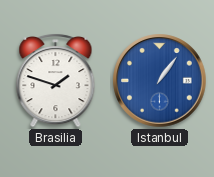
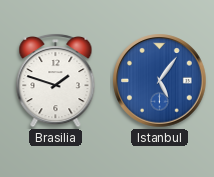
Istanbul: 1:06 -> 5:06 (160, 81)
